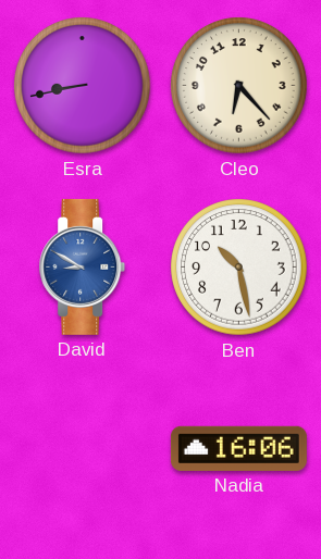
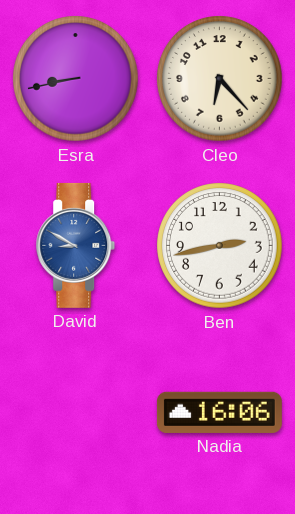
Ben: 10:28 -> 2:43 (220, 246)
